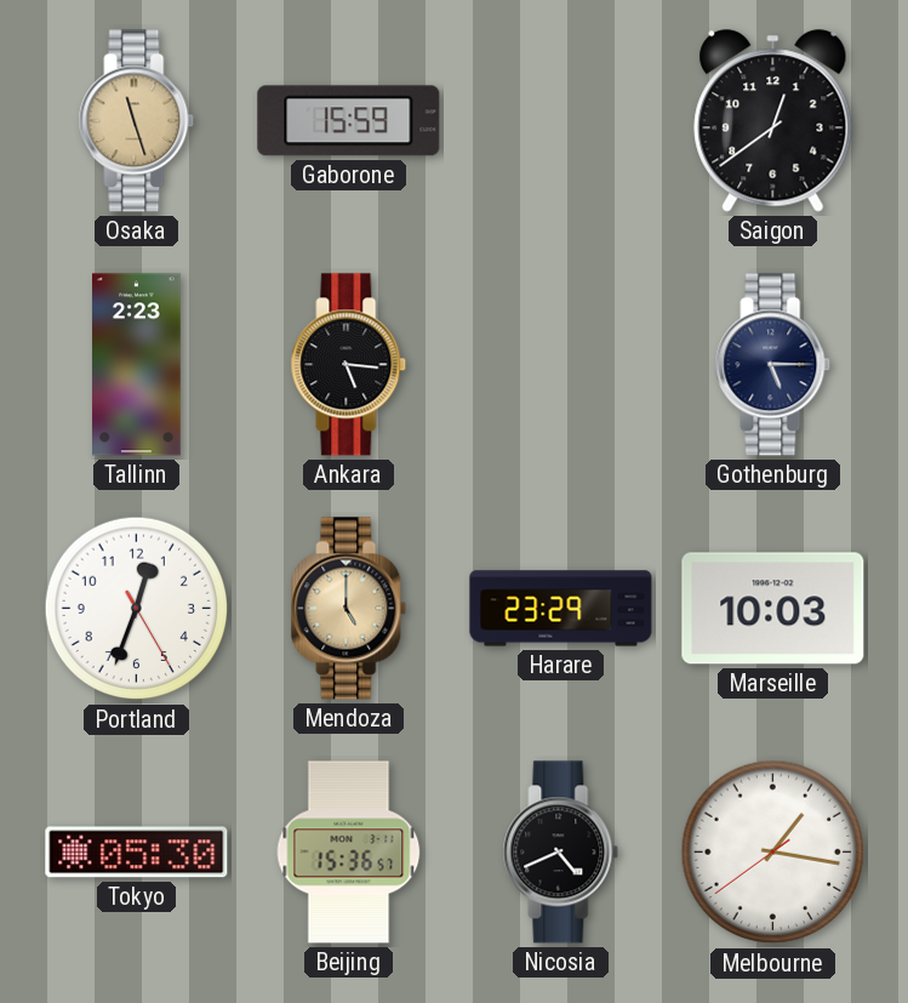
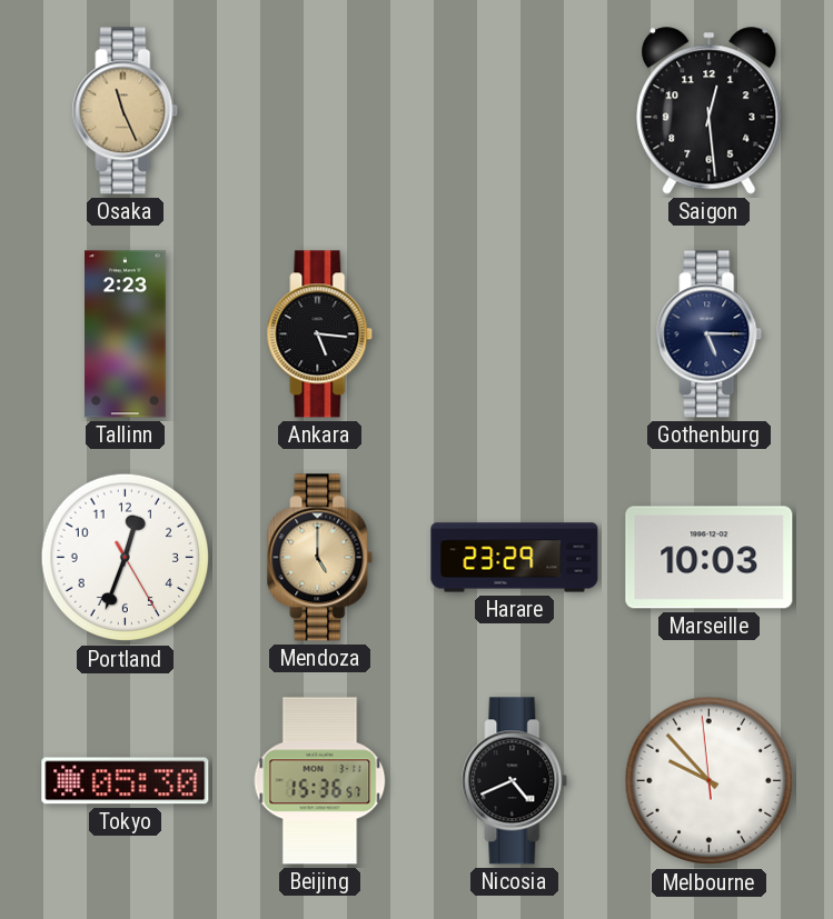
Osaka: 11:27 -> 11:26 (126, 111)
Gaborone: 15:59 -> none (349, 121)
Saigon: 12:39 -> 12:29 (710, 111)
Melbourne: 1:16 -> 9:52 (710, 781)
